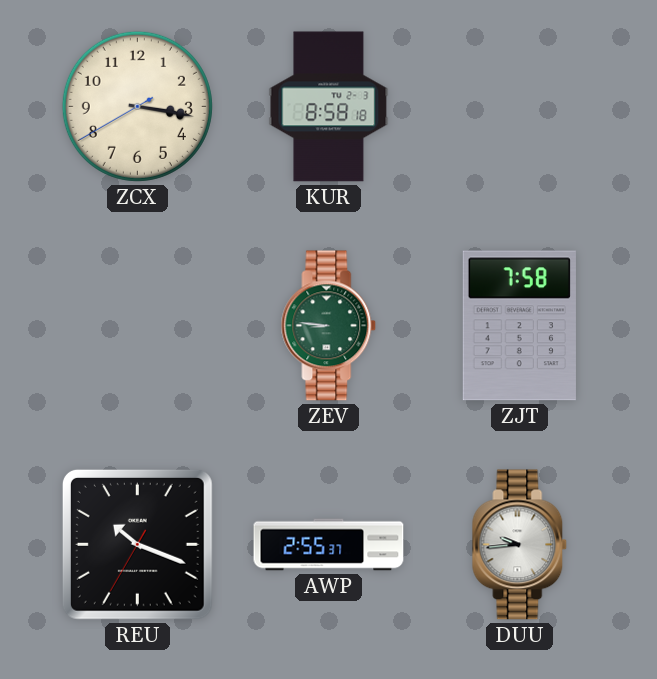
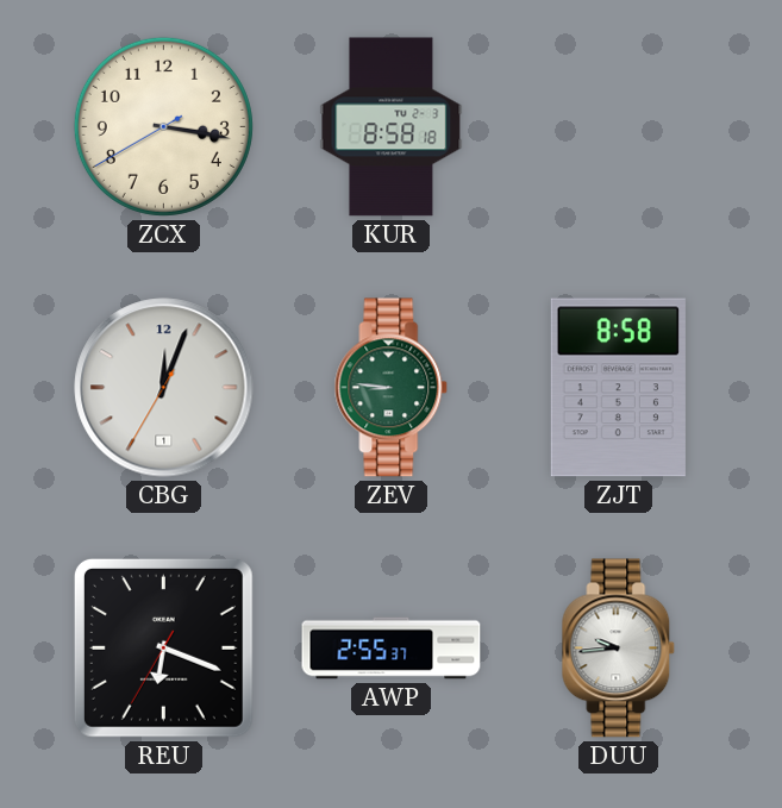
CBG: none -> 12:03 (164, 388)
ZJT: 7:58 -> 8:58 (618, 388)
REU: 10:18 -> 6:18 (163, 647)
